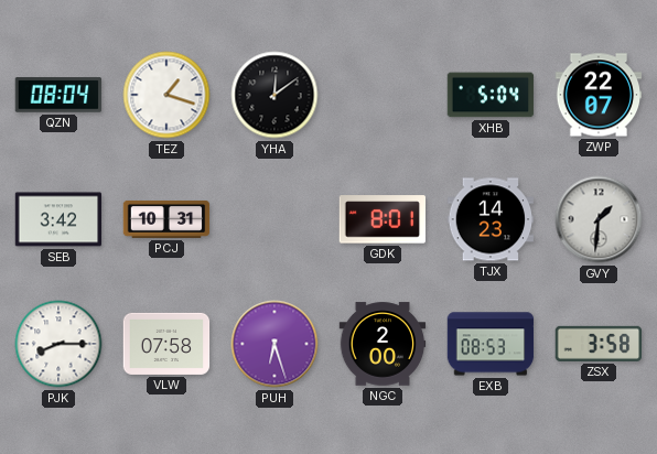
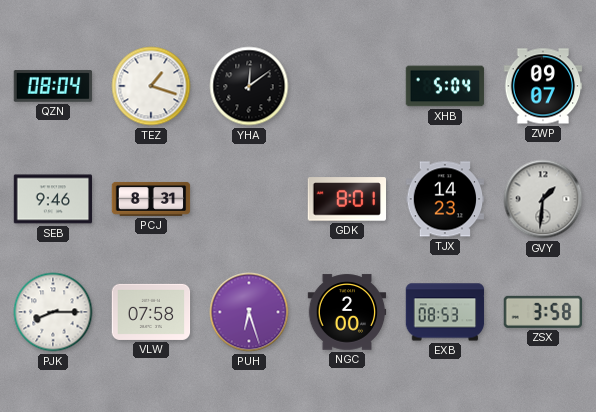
ZWP: 22:07 -> 09:07 (543, 86)
SEB: 3:42 -> 9:46 (53, 199)
PCJ: 10:31 -> 8:31 (151, 199)
